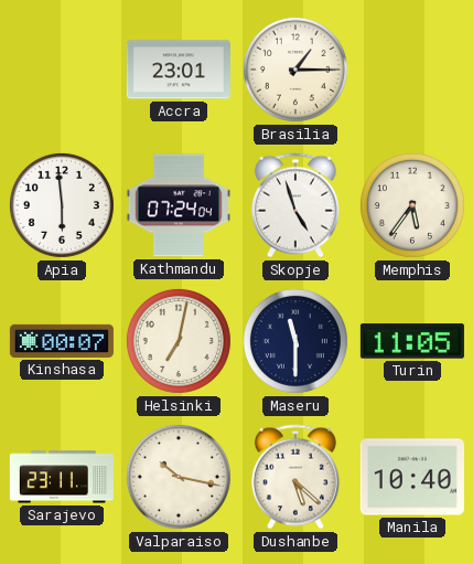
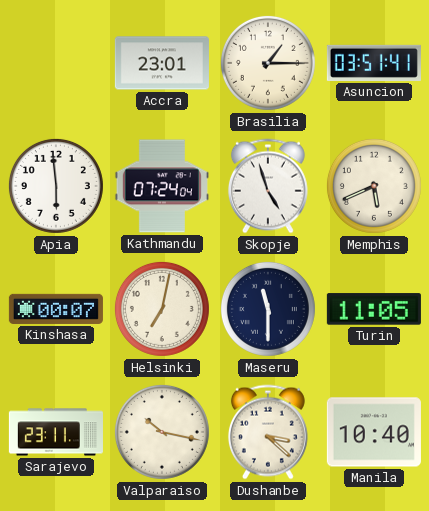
Asuncion: none -> 03:51 (374, 63)
Memphis: 5:36 -> 5:41 (374, 186)
Dushanbe: 5:22 -> 3:22 (268, 432)
